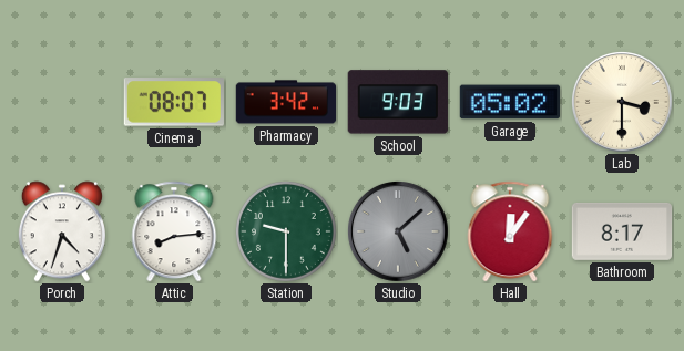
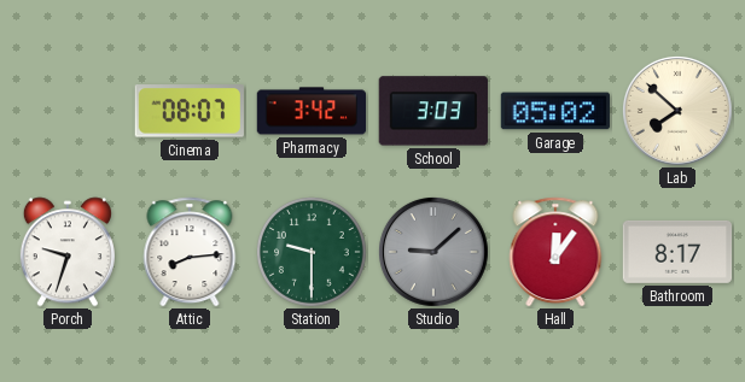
School: 9:03 -> 3:03 (433, 111)
Lab: 3:30 -> 7:52 (677, 111)
Porch: 4:33 -> 9:33 (68, 252)
Studio: 5:08 -> 9:08 (433, 252)
